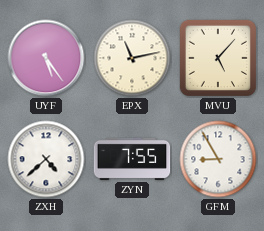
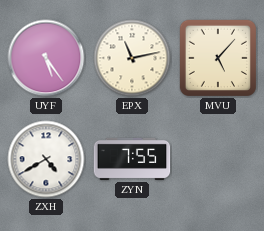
ZXH: 4:38 -> 4:40 (46, 159)
GFM: 8:55 -> none (218, 159)
